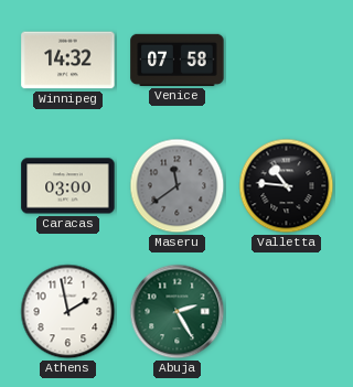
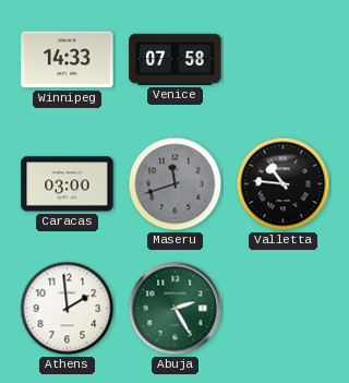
Winnipeg: 14:32 -> 14:33 (68, 60)
Maseru: 11:39 -> 11:42 (176, 184)
Athens: 1:58 -> 1:59 (68, 309)
